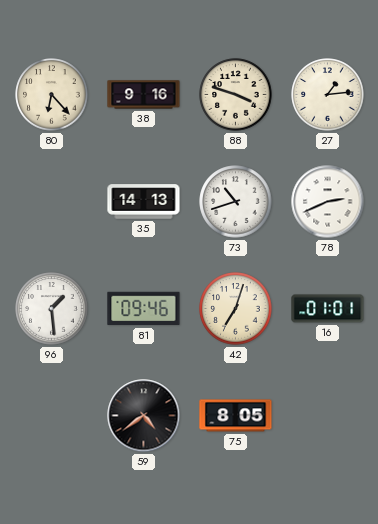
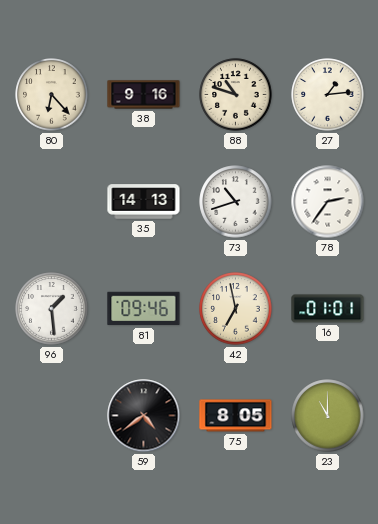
88: 3:48 -> 10:48 (236, 95)
78: 2:41 -> 2:36 (328, 202)
42: 7:03 -> 6:58 (236, 309)
23: none -> 11:00 (328, 416)
